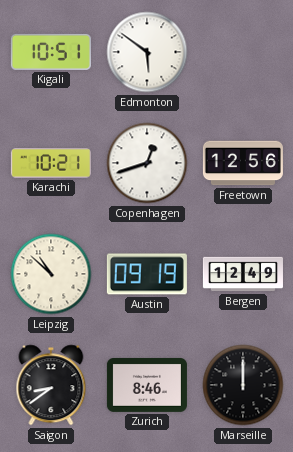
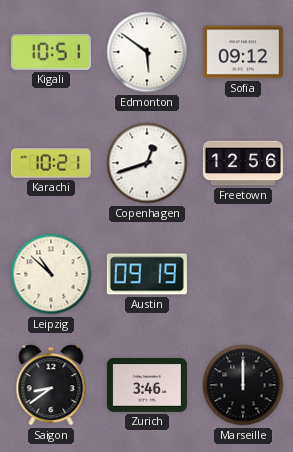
Sofia: none -> 09:12 (243, 52)
Bergen: 12:49 -> none (243, 274)
Zurich: 8:46 -> 3:46 (147, 385)
